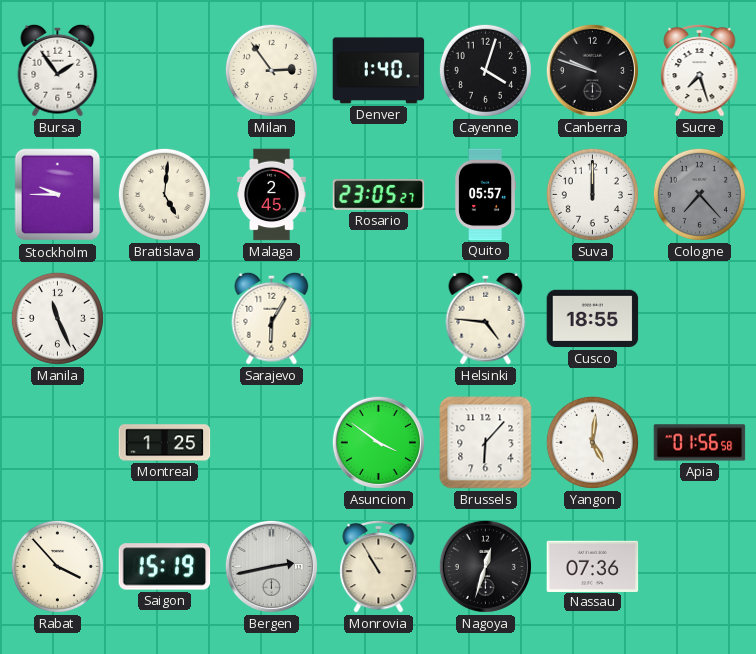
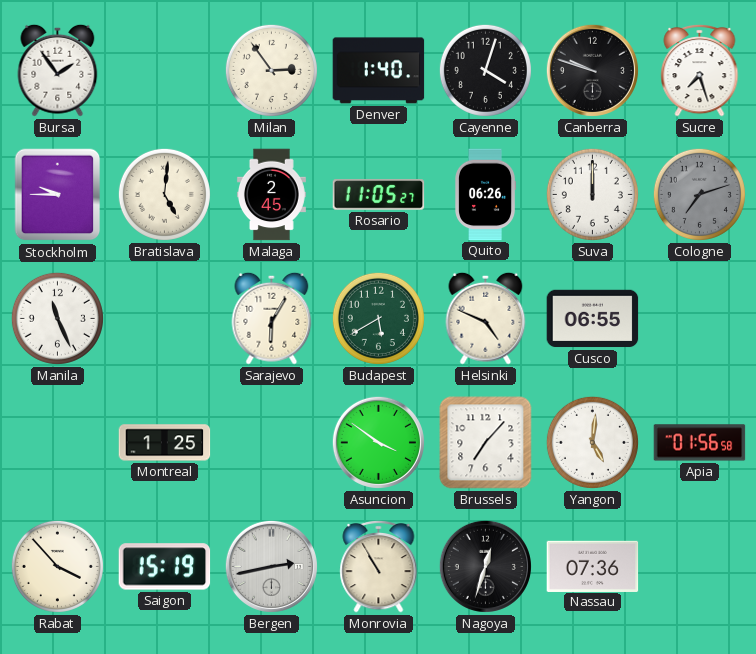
Rosario: 23:05 -> 11:05 (379, 195)
Quito: 05:57 -> 06:26 (486, 195)
Cologne: 7:23 -> 7:12 (699, 194)
Budapest: none -> 5:40 (378, 318)
Helsinki: 4:46 -> 4:49 (486, 318)
Cusco: 18:55 -> 06:55 (593, 319)
Brussels: 6:07 -> 7:07 (486, 443)
